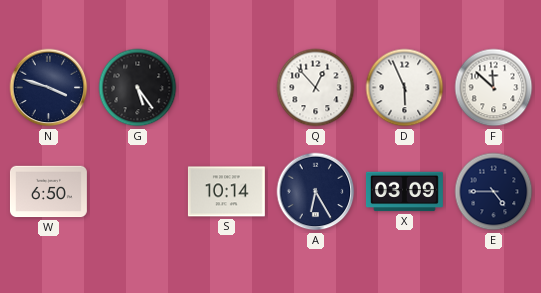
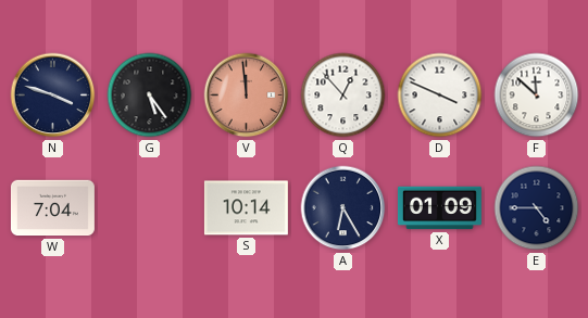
V: none -> 11:59 (247, 96)
D: 5:56 -> 3:49 (440, 96)
W: 6:50 -> 7:04 (52, 208)
X: 03:09 -> 01:09 (439, 208)
